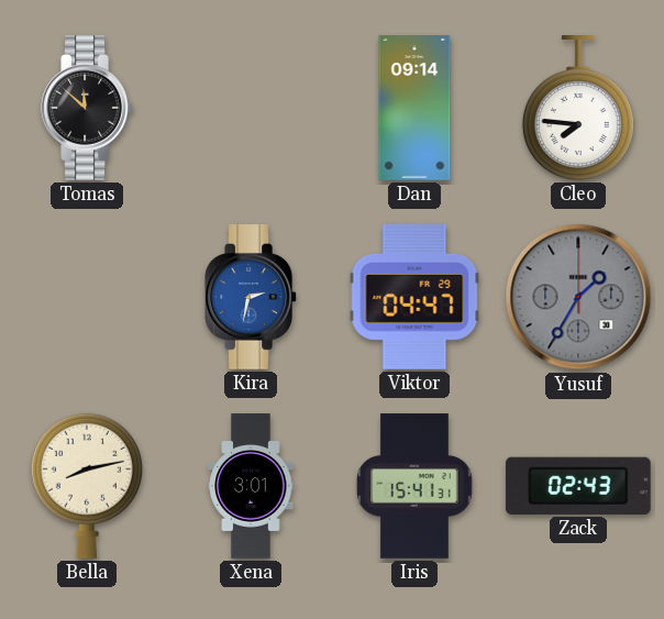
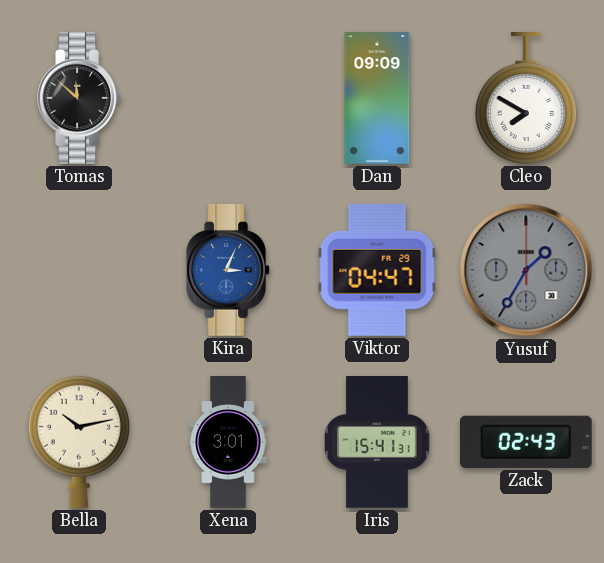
Dan: 09:14 -> 09:09 (377, 98)
Cleo: 7:46 -> 7:50 (526, 99)
Kira: 2:32 -> 3:04 (228, 271)
Bella: 8:13 -> 10:13 (79, 442)
